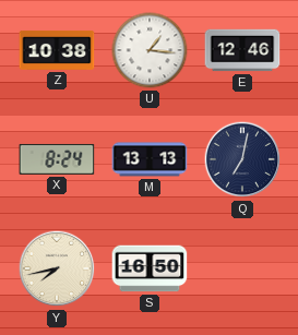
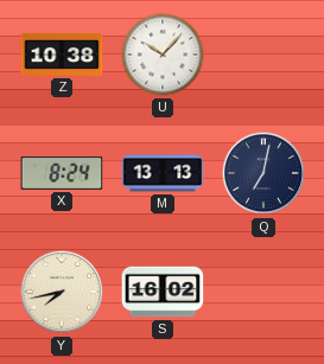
U: 1:16 -> 10:07 (163, 55)
E: 12:46 -> none (242, 50)
S: 16:50 -> 16:02 (163, 292)
